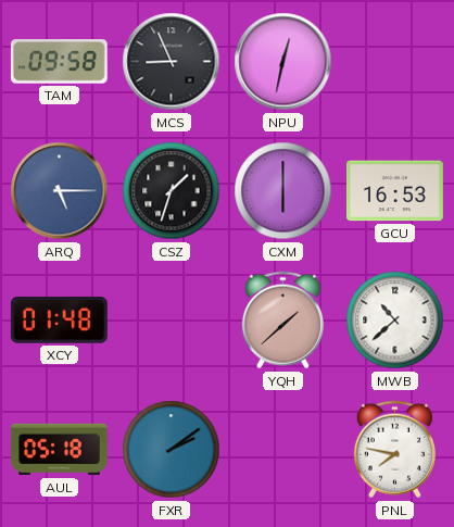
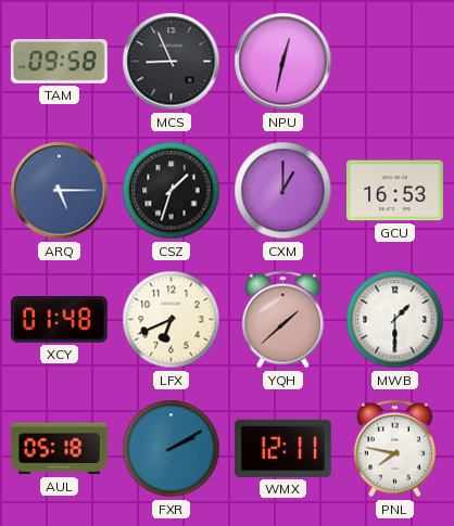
CXM: 6:00 -> 1:00 (283, 191)
LFX: none -> 6:41 (172, 320)
MWB: 10:38 -> 1:30 (395, 320)
FXR: 2:09 -> 2:10 (172, 449)
WMX: none -> 12:11 (283, 448)
